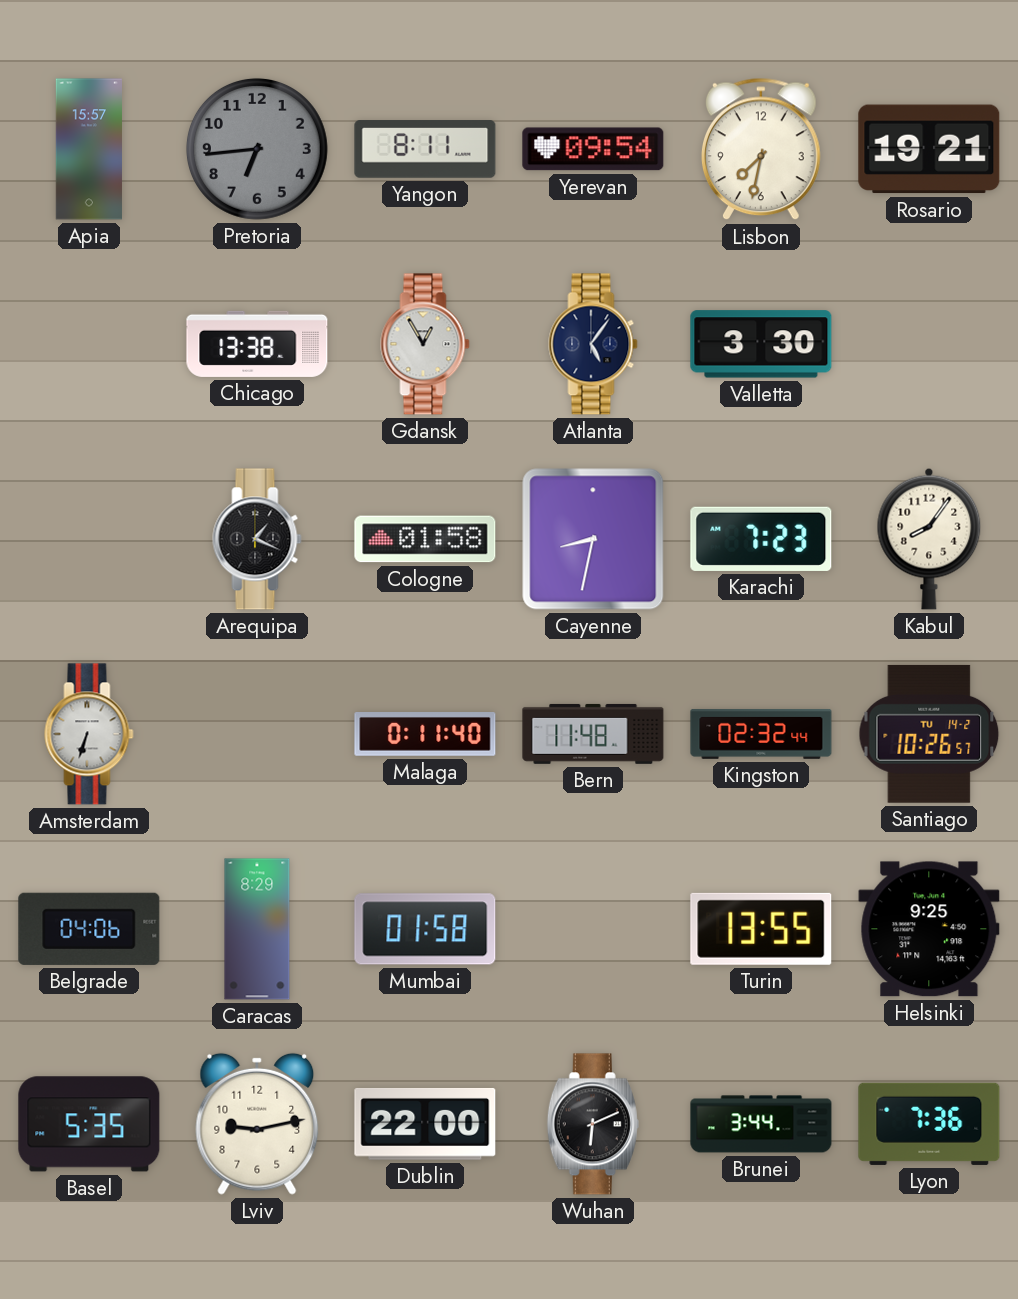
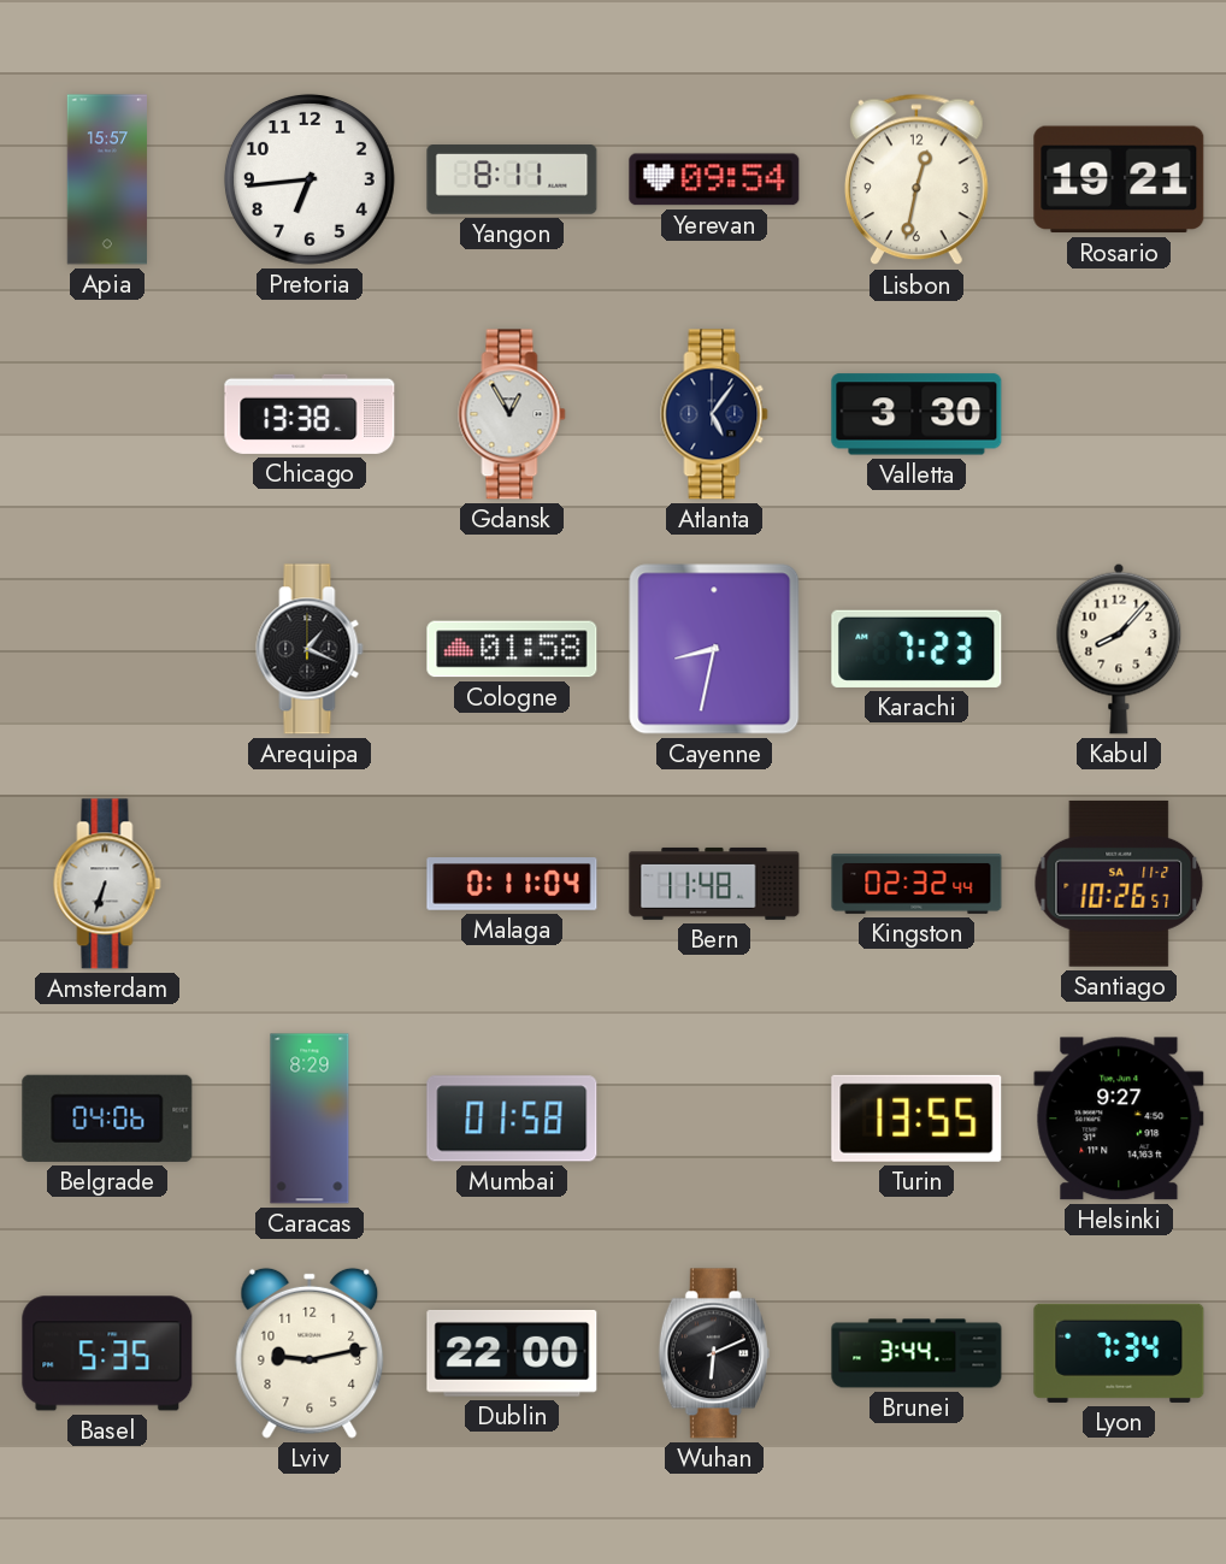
Pretoria dial: grey -> white (310, 179)
Lisbon: 7:32 -> 12:32 (916, 179)
Kabul: 8:06 -> 8:07 (1119, 649)
Malaga: 0:11:40 -> 0:11:04 (512, 885)
Santiago date: TU 14-2 -> SA 11-2 (1119, 884)
Helsinki: 9:25 -> 9:27 (1119, 1119)
Lyon: 7:36 -> 7:34 (1119, 1353)
